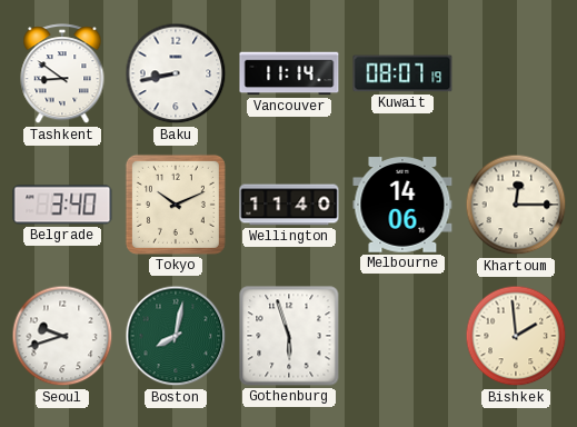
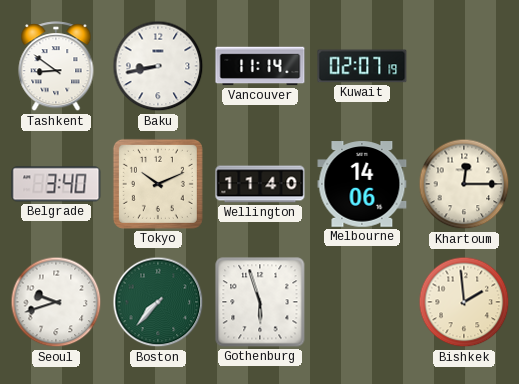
Kuwait: 08:07 -> 02:07 (362, 66)
Boston: 8:02 -> 7:37 (158, 302)
